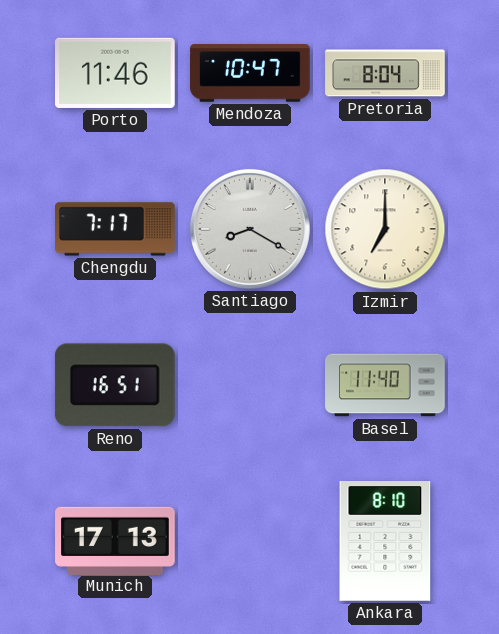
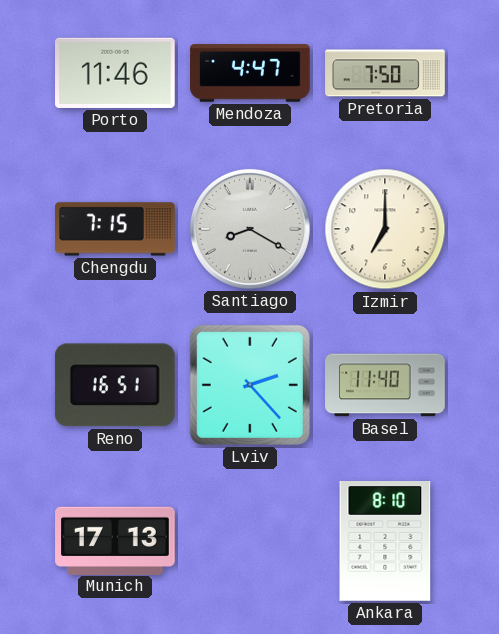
Mendoza: 10:47 -> 4:47 (250, 73)
Pretoria: 8:04 -> 7:50 (385, 73)
Chengdu: 7:17 -> 7:15 (115, 229)
Lviv: none -> 2:23 (250, 385)
